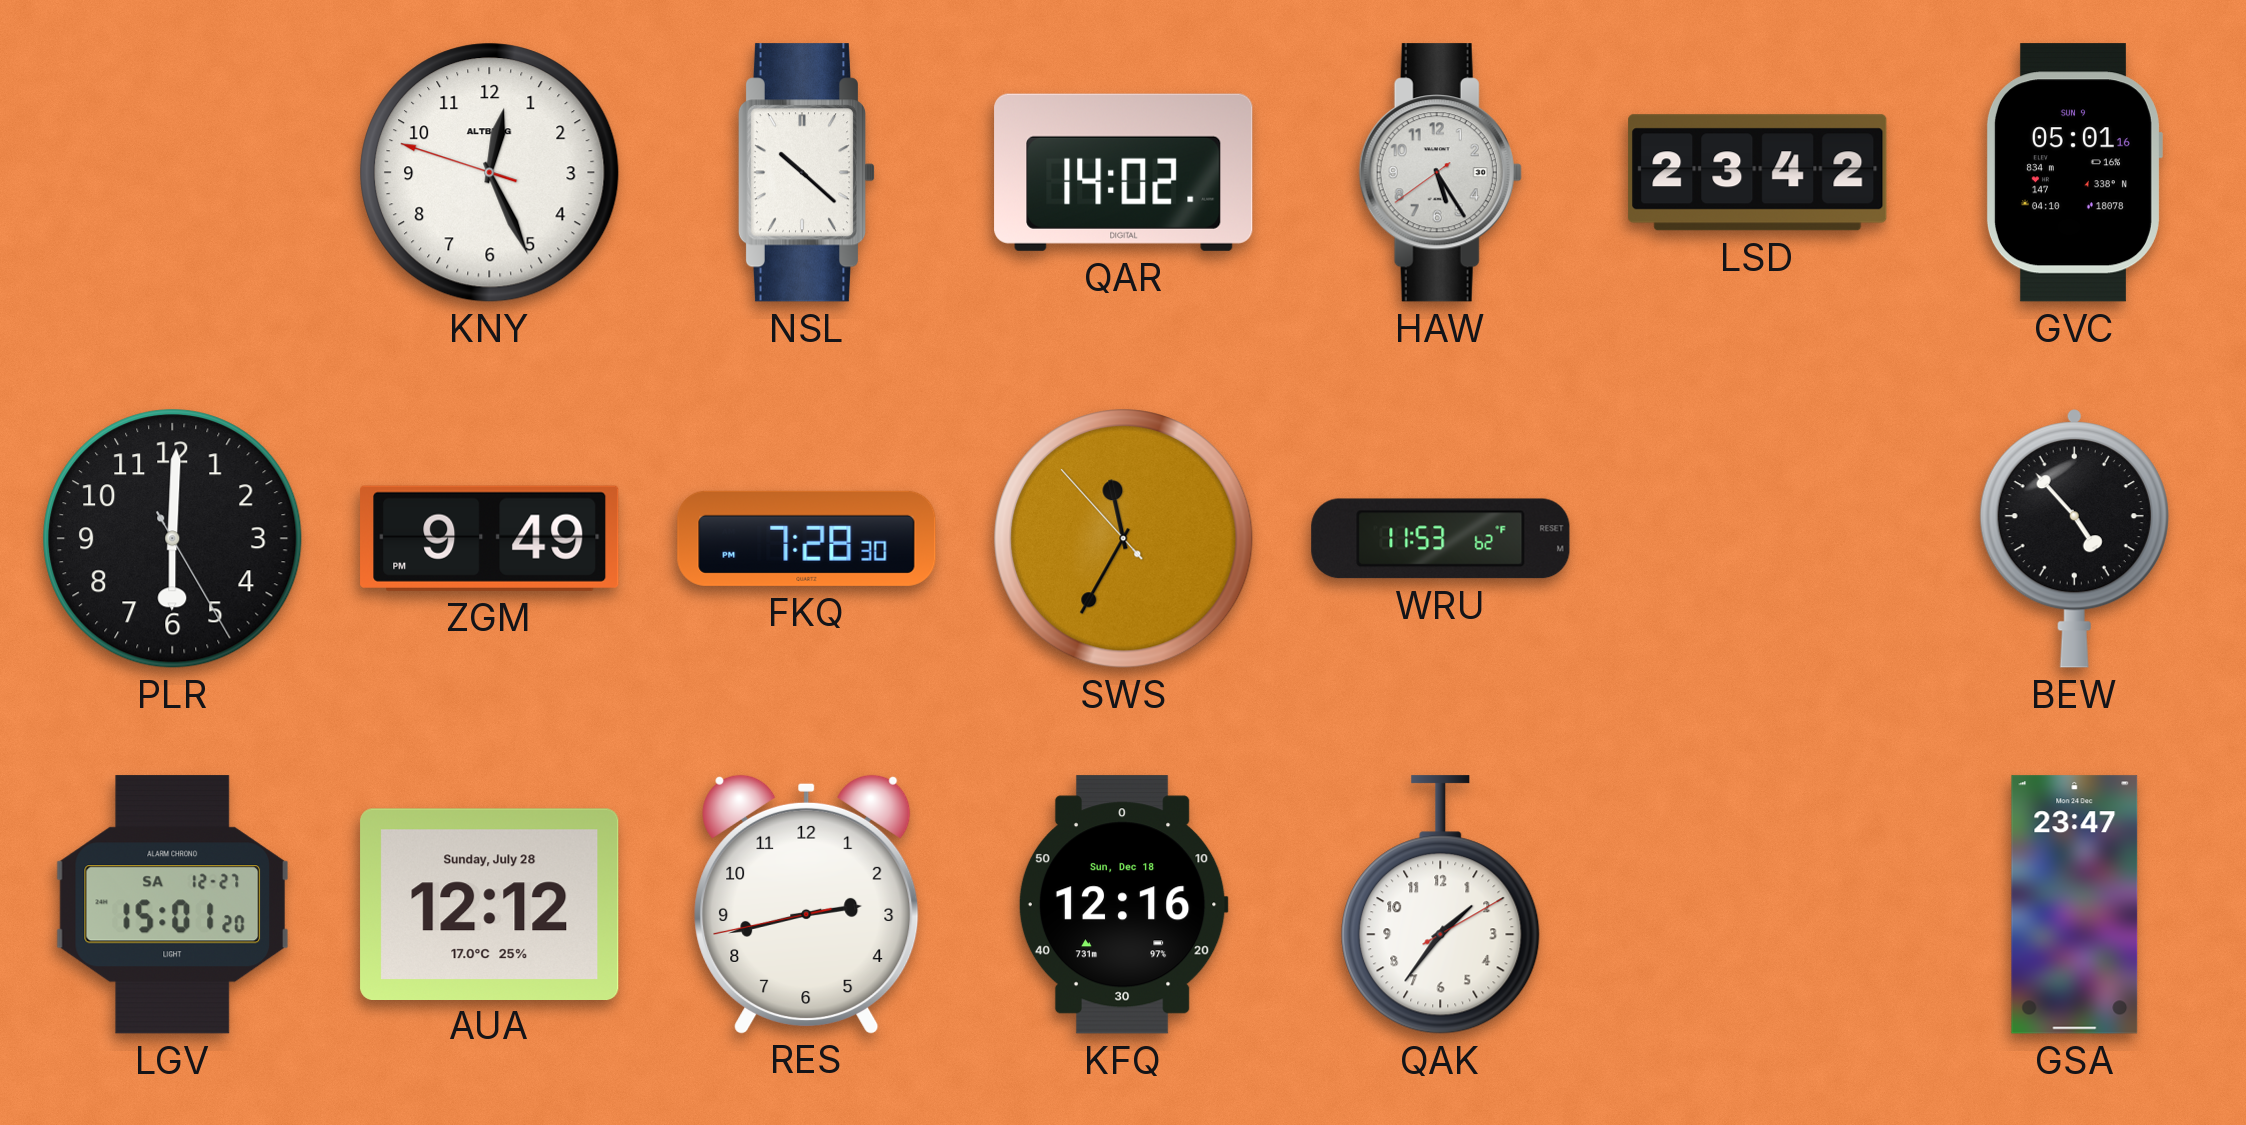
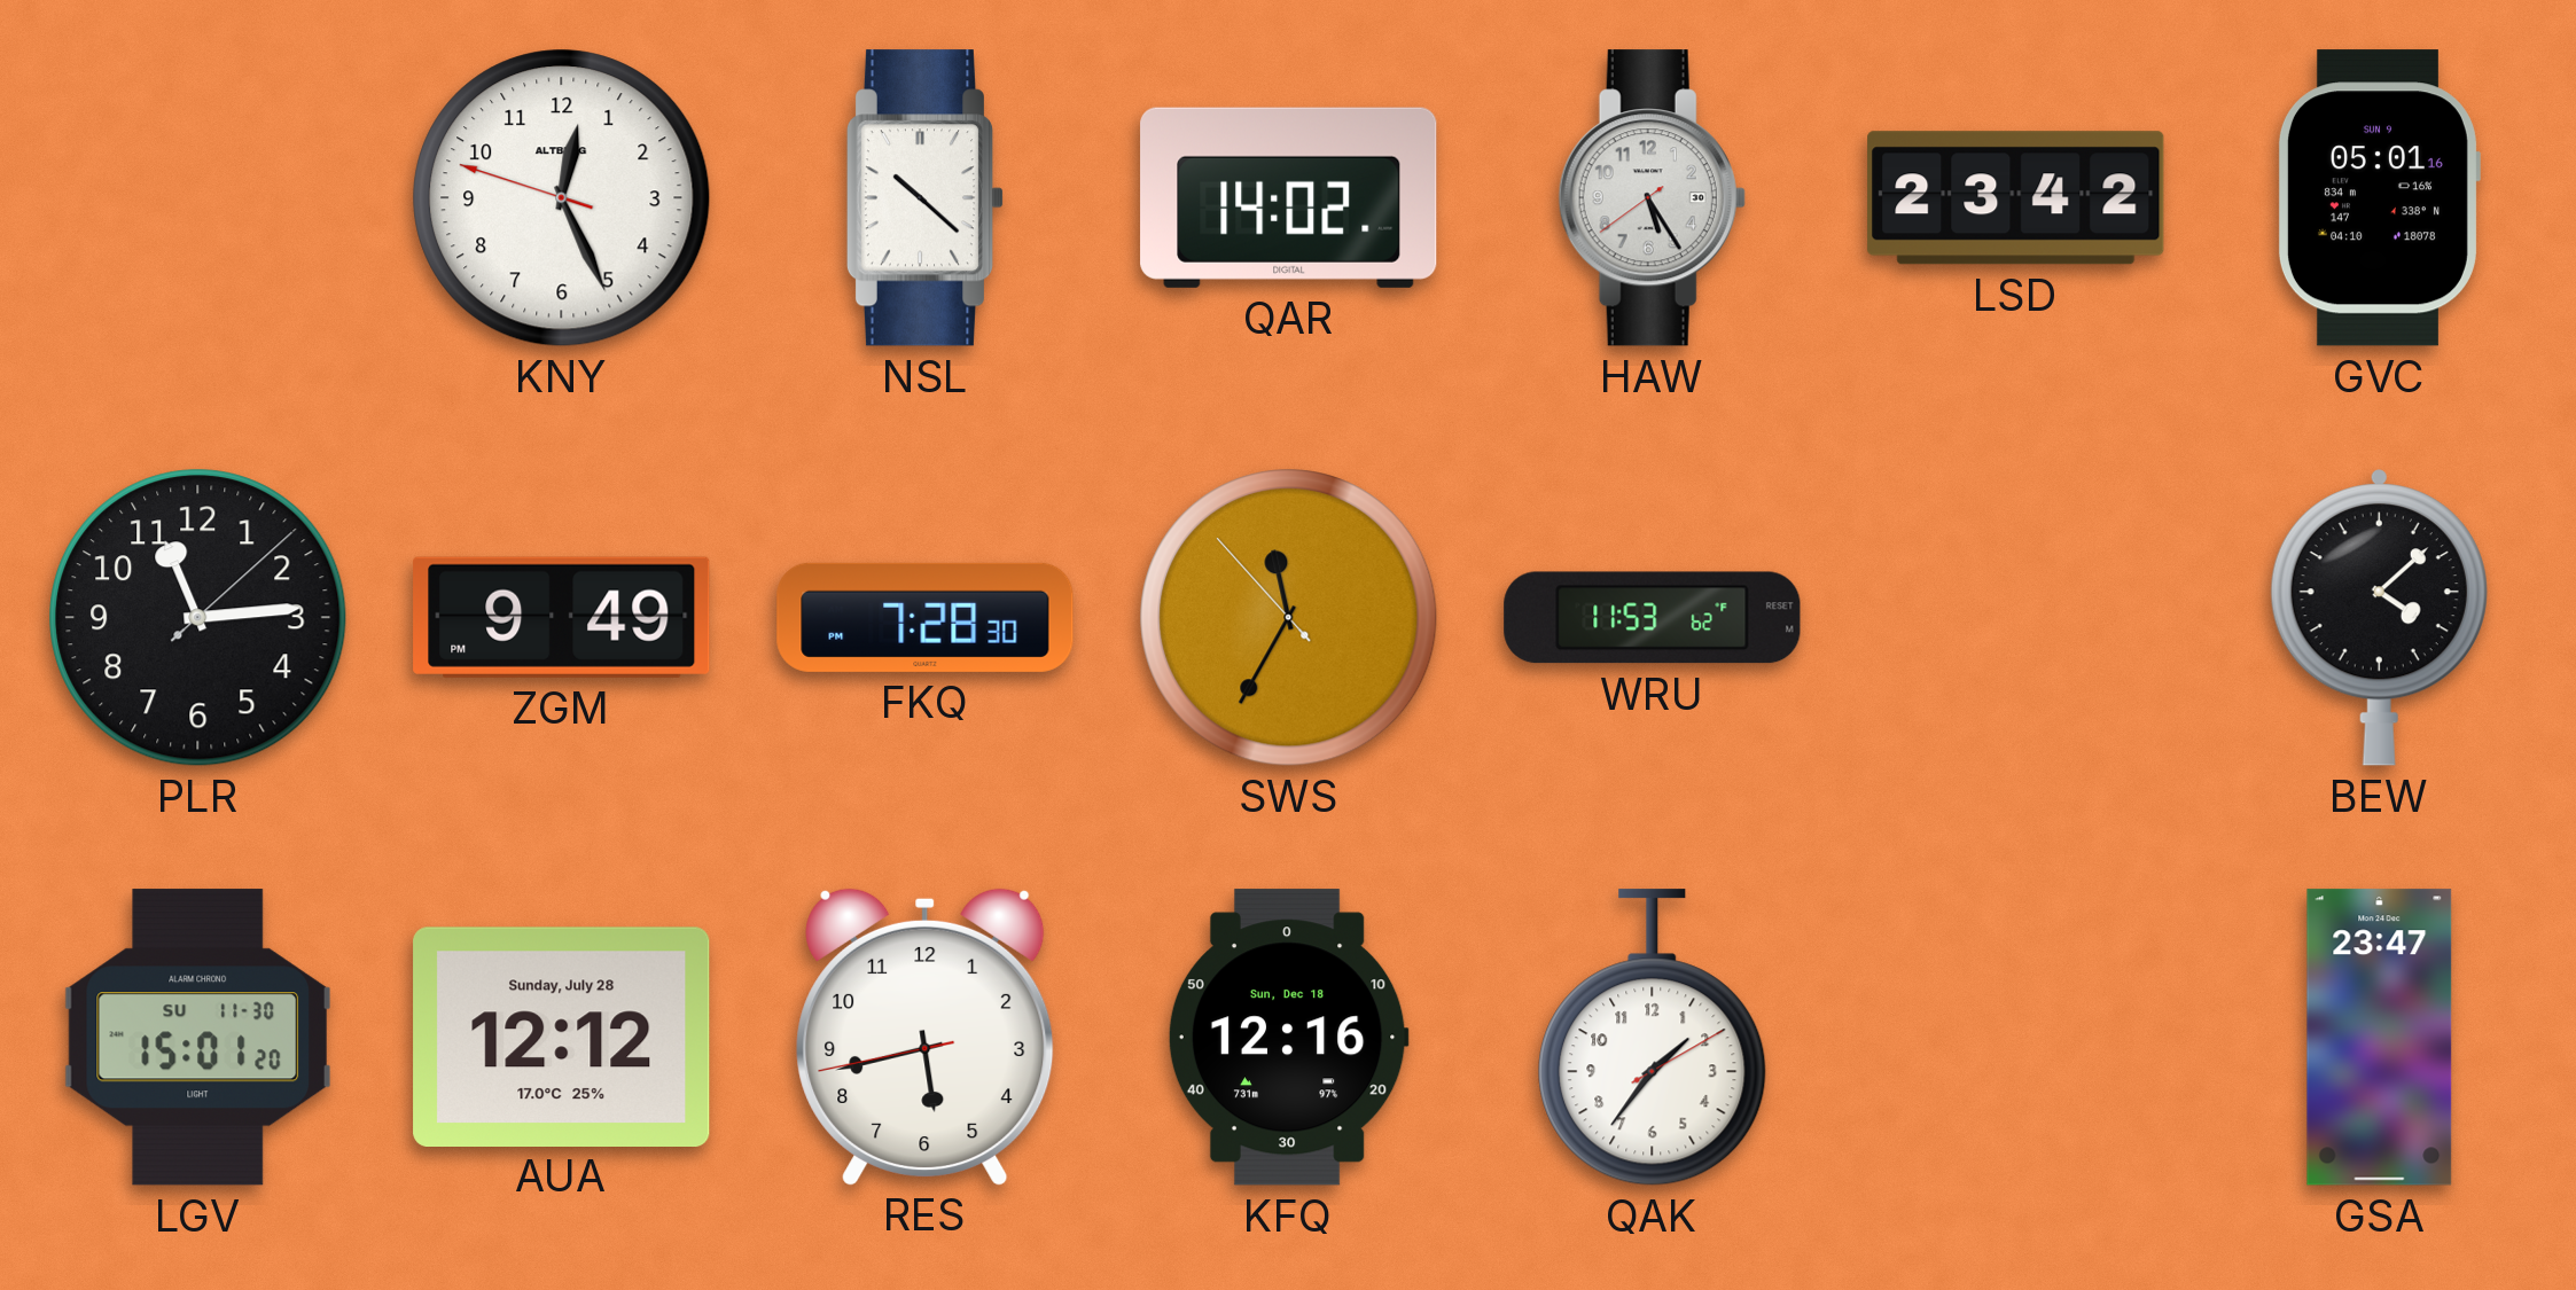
PLR: 6:00 -> 11:14 (198, 618)
BEW: 4:53 -> 4:08 (2379, 618)
LGV date: SA 12-27 -> SU 11-30 (197, 1038)
RES: 2:42 -> 5:42 (926, 1037)
